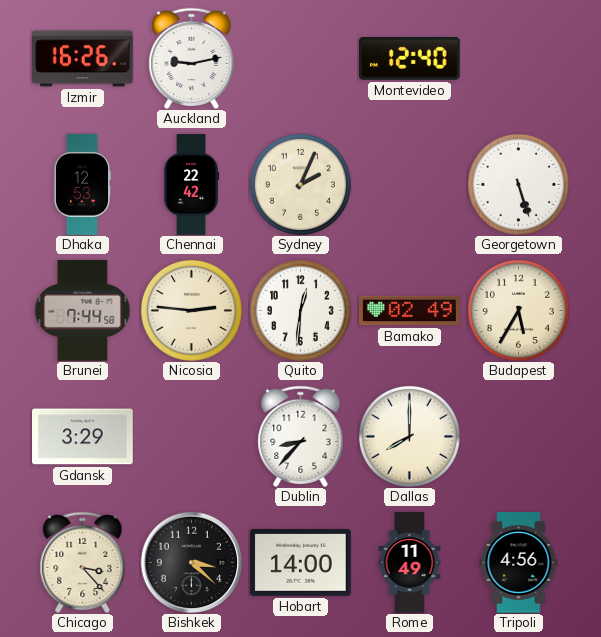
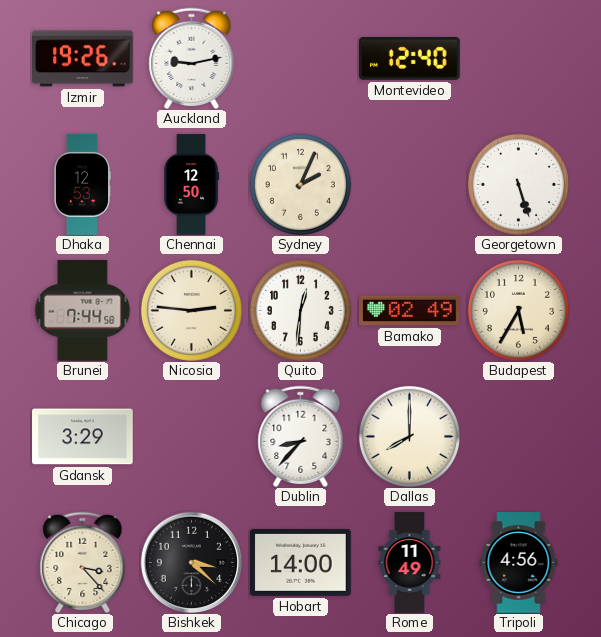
Izmir: 16:26 -> 19:26 (83, 59)
Chennai: 22:42 -> 12:50 (192, 185)
